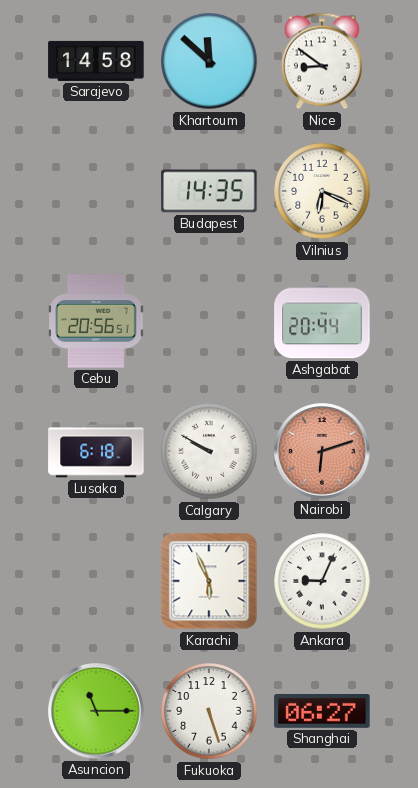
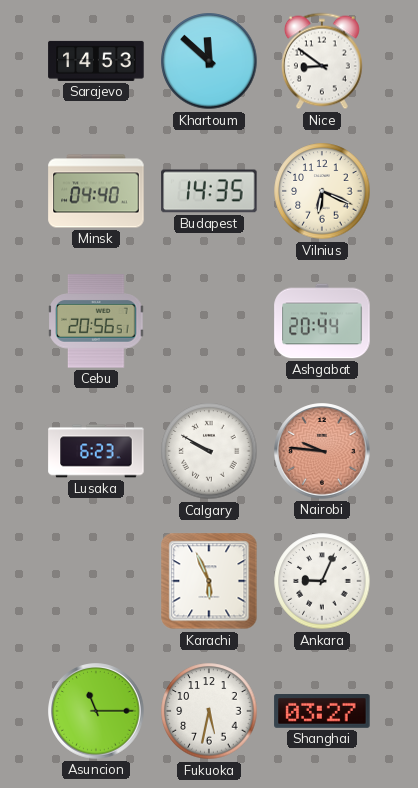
Sarajevo: 14:58 -> 14:53 (96, 61)
Minsk: none -> 04:40 (96, 191)
Lusaka: 6:18 -> 6:23 (96, 451)
Nairobi: 6:12 -> 9:46 (322, 451)
Fukuoka: 5:27 -> 5:32 (209, 711)
Shanghai: 06:27 -> 03:27 (322, 712)
